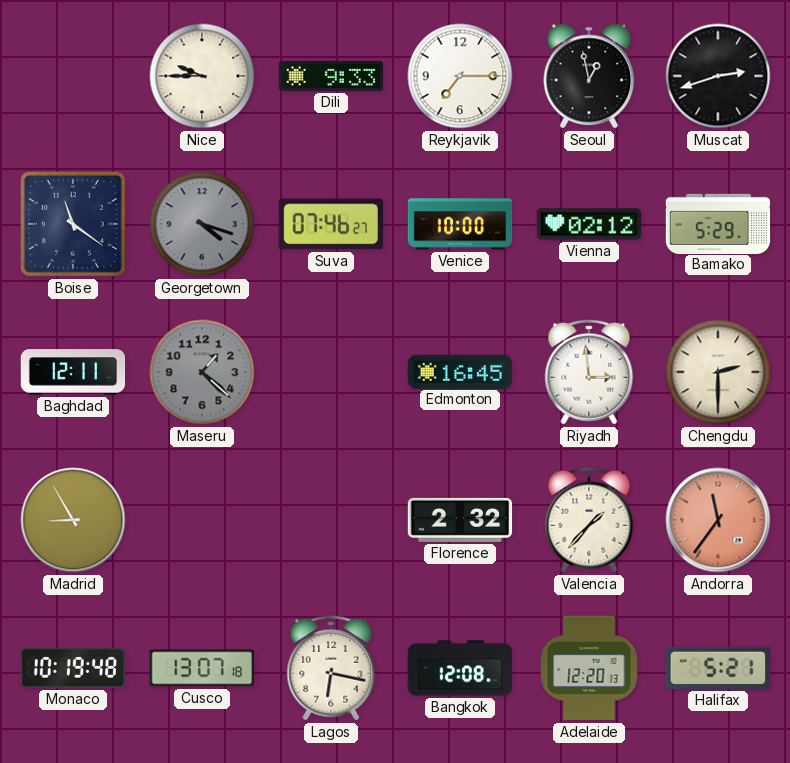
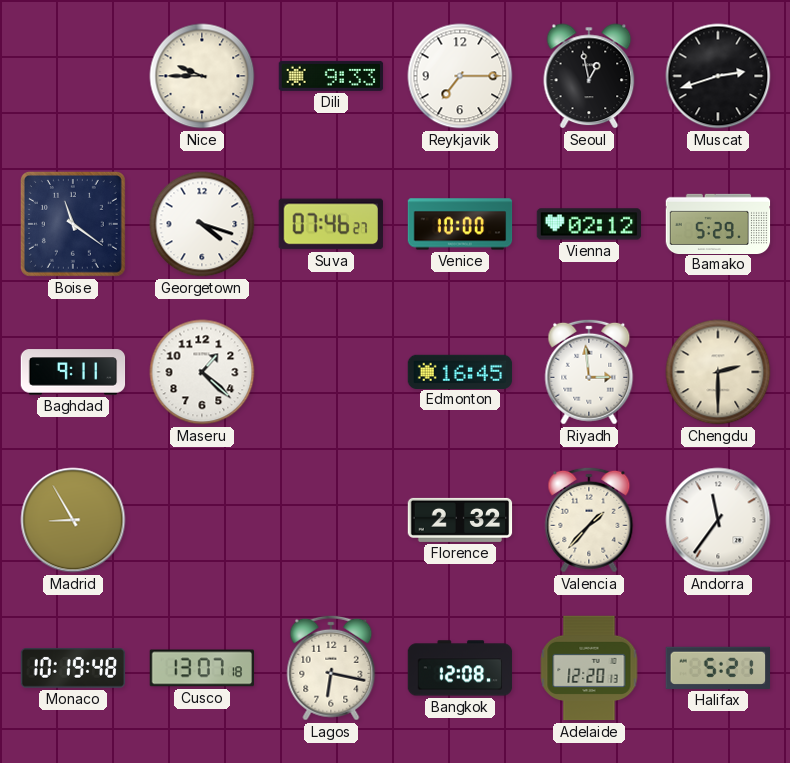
Georgetown dial: grey -> white (202, 224)
Baghdad: 12:11 -> 9:11 (73, 372)
Maseru dial: grey -> white (202, 372)
Andorra dial: salmon -> white (718, 520)
